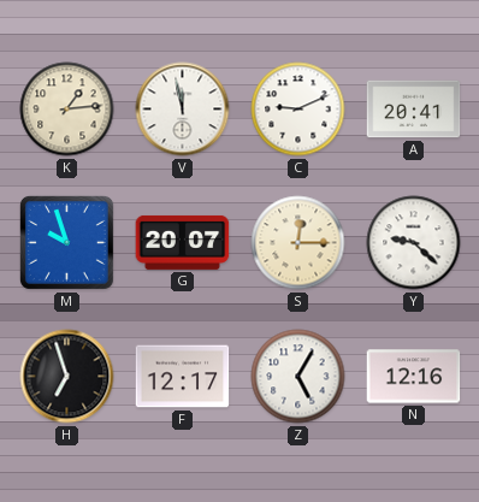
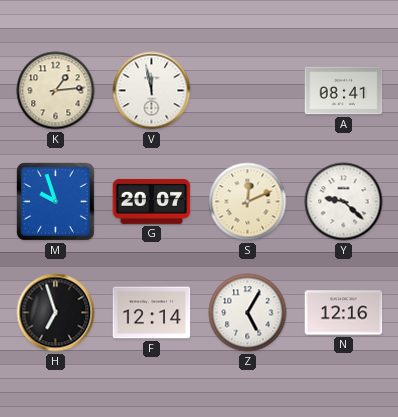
C: 9:11 -> none (298, 110)
A: 20:41 -> 08:41 (344, 91)
S: 12:15 -> 12:11 (248, 202)
F: 12:17 -> 12:14 (152, 313)
